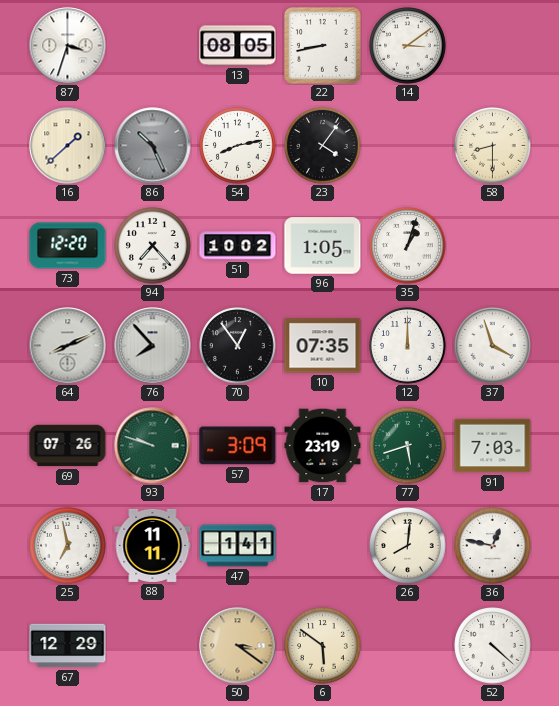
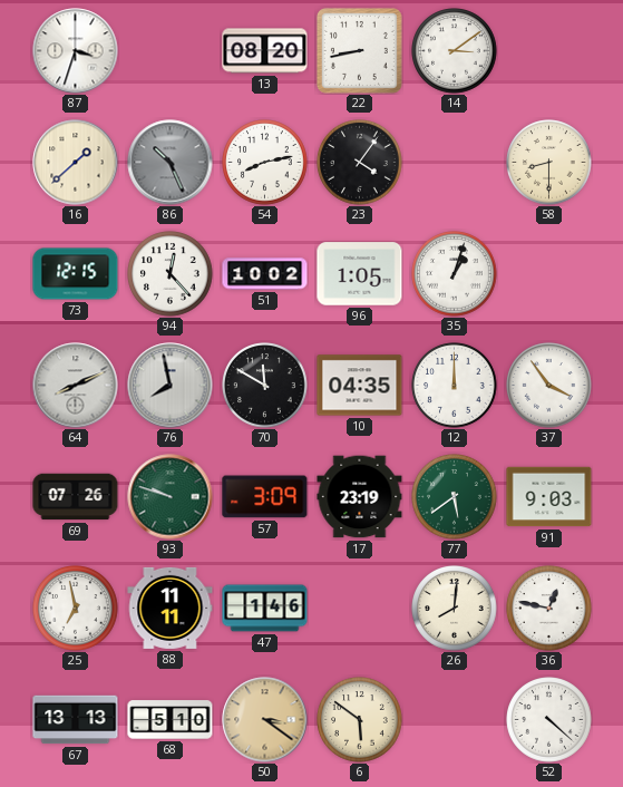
13: 08:05 -> 08:20 (265, 51)
73: 12:20 -> 12:15 (76, 274)
94: 7:23 -> 12:23 (171, 274)
76: 7:53 -> 7:58 (171, 386)
70: 12:54 -> 11:50 (265, 386)
10: 07:35 -> 04:35 (360, 386)
37: 3:57 -> 3:54 (549, 386)
77: 5:42 -> 5:39 (455, 497)
91: 7:03 -> 9:03 (549, 497)
47: 1:41 -> 1:46 (265, 609)
67: 12:29 -> 13:13 (76, 720)
68: none -> 5:10 (171, 720)
